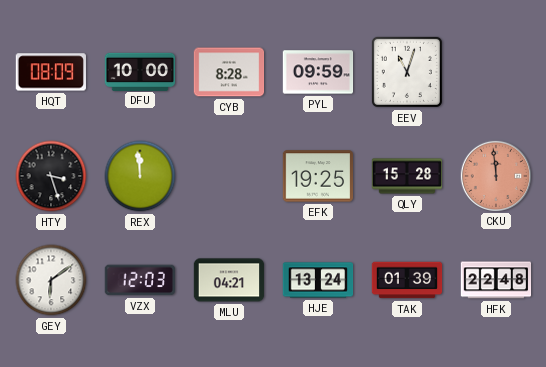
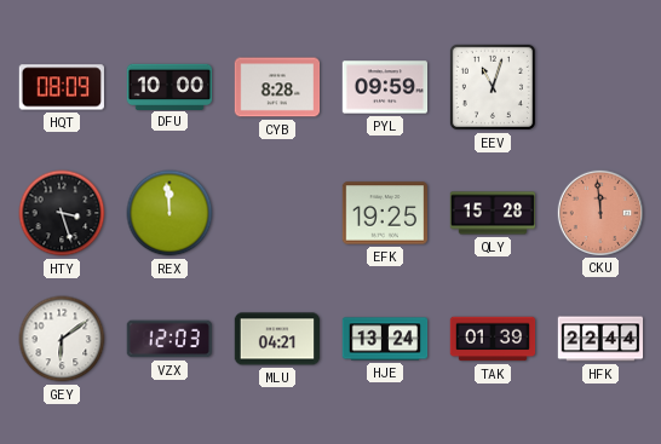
HFK: 22:48 -> 22:44 (600, 339)
